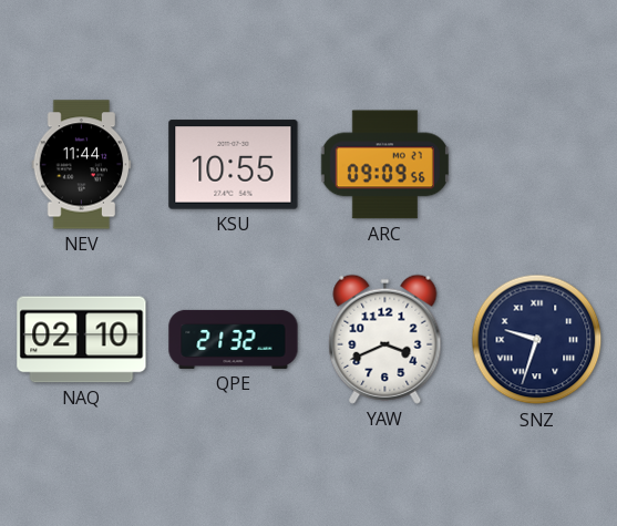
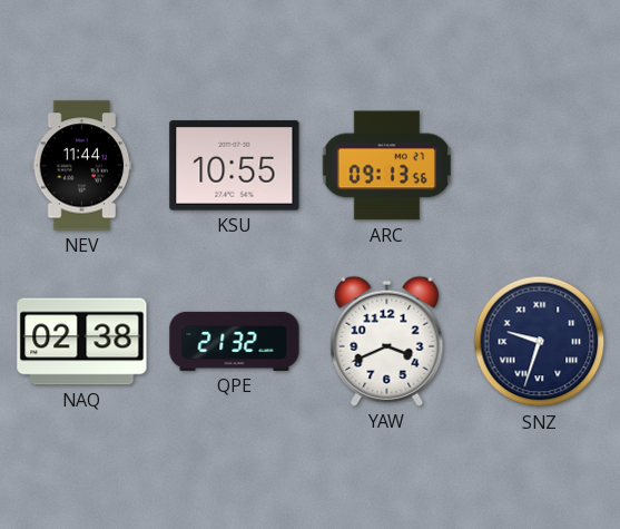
ARC: 09:09 -> 09:13 (386, 166)
NAQ: 02:10 -> 02:38 (82, 342)
